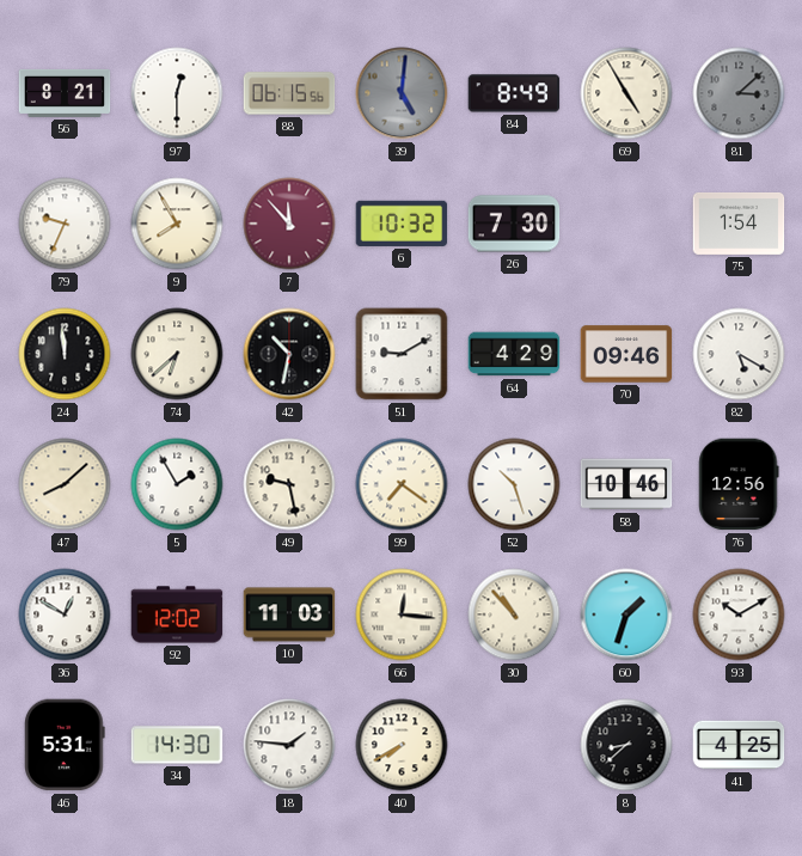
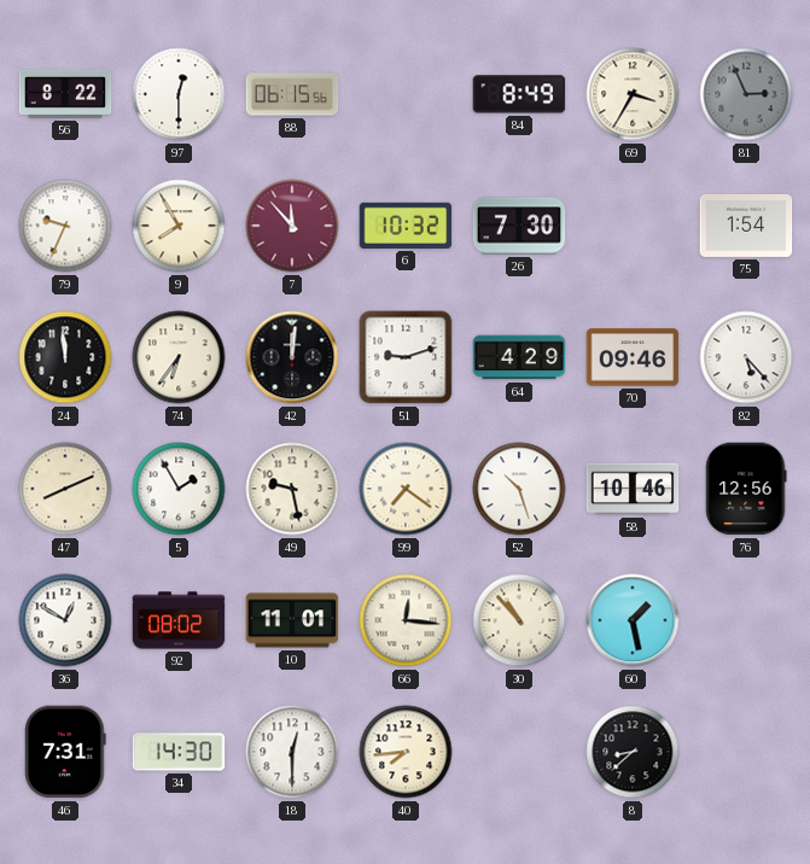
56: 8:21 -> 8:22 (65, 94)
39: 5:01 -> none (402, 93)
69: 4:55 -> 3:35 (633, 94)
81: 3:08 -> 2:56 (746, 94)
74: 6:38 -> 6:36 (179, 357)
42: 10:32 -> 12:01 (292, 357)
51: 9:10 -> 9:12 (406, 357)
82: 5:20 -> 5:23 (746, 357)
47: 8:08 -> 8:11 (65, 489)
92: 12:02 -> 08:02 (179, 620)
10: 11:03 -> 11:01 (292, 620)
60: 1:33 -> 1:28 (633, 620)
93: 10:10 -> none (739, 615)
46: 5:31 -> 7:31 (66, 752)
18: 1:46 -> 12:30 (292, 752)
40: 7:40 -> 7:44 (406, 752)
41: 4:25 -> none (739, 745)
